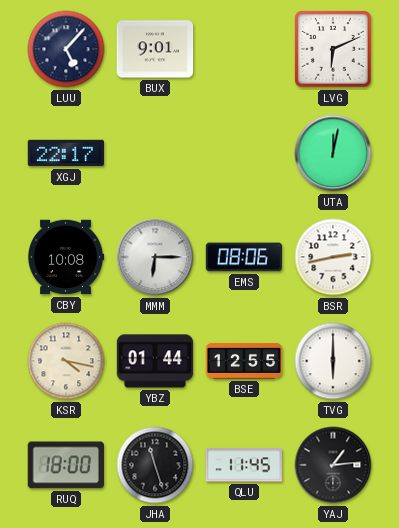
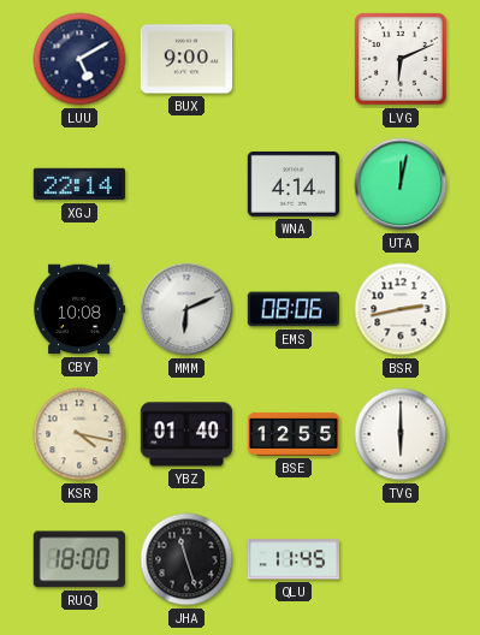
LUU: 5:07 -> 5:10 (79, 59)
BUX: 9:01 -> 9:00 (186, 59)
XGJ: 22:17 -> 22:14 (78, 184)
WNA: none -> 4:14 (292, 184)
MMM: 6:15 -> 6:11 (186, 309)
YBZ: 01:44 -> 01:40 (186, 434)
YAJ: 1:14 -> none (333, 465)
